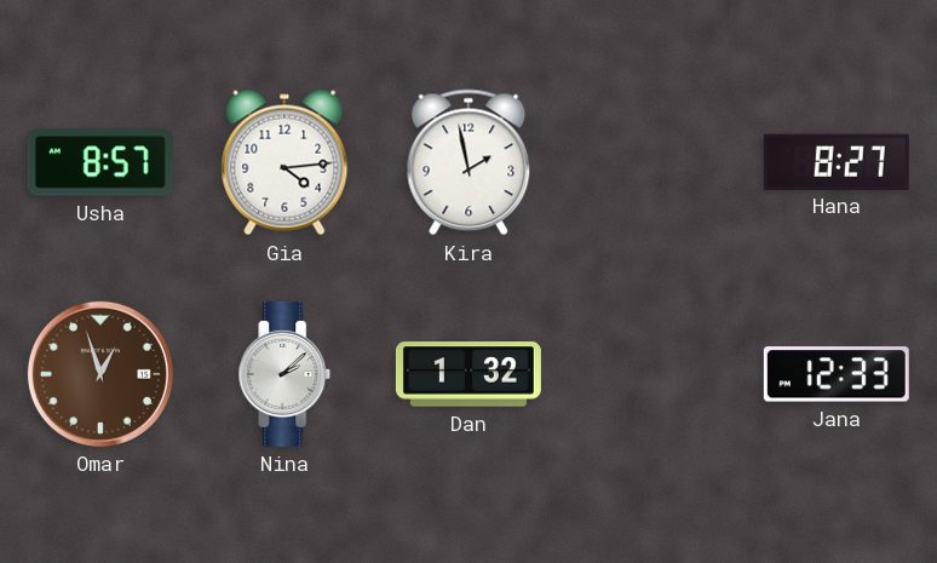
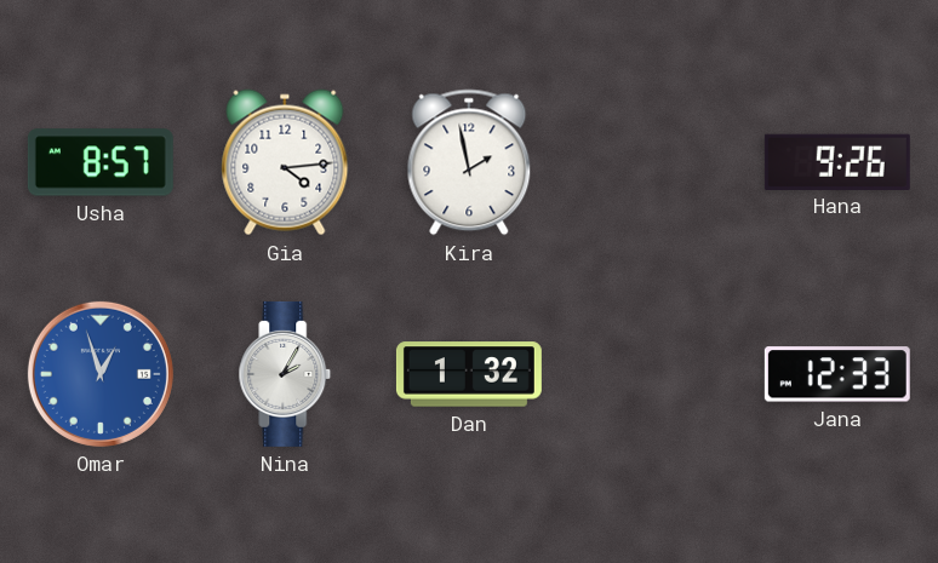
Hana: 8:27 -> 9:26 (837, 161)
Omar dial: brown -> blue (101, 374)
Nina: 2:08 -> 2:05 (285, 374)
